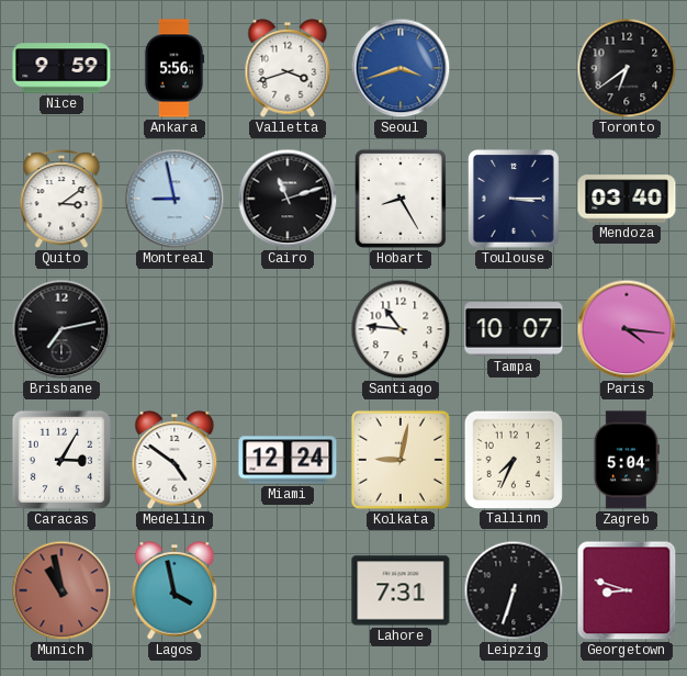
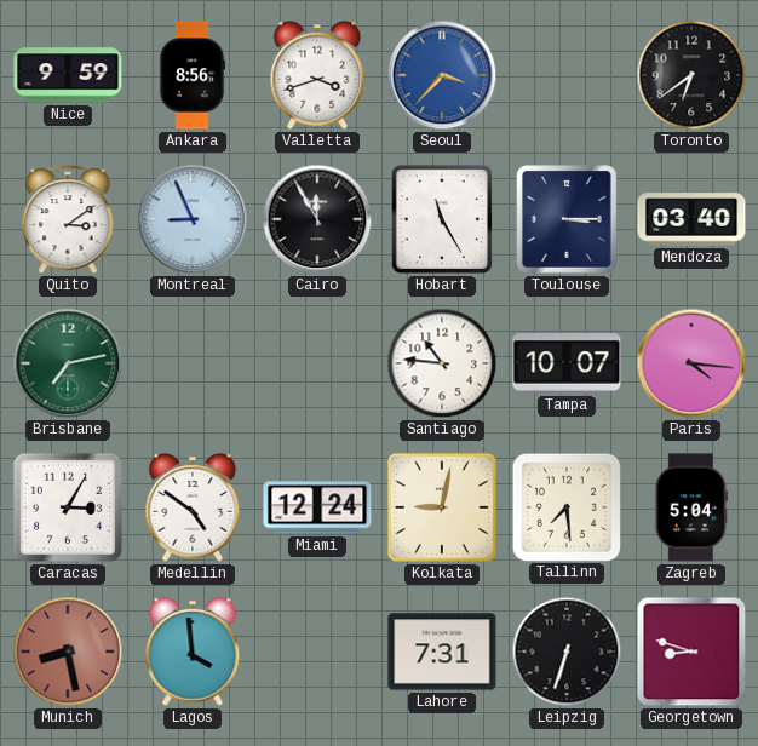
Ankara: 5:56 -> 8:56 (193, 75)
Seoul: 3:42 -> 3:37 (442, 75)
Montreal: 8:58 -> 8:56 (193, 219)
Cairo: 11:12 -> 11:55 (317, 219)
Hobart: 8:25 -> 11:25 (442, 219)
Brisbane dial: black -> green (68, 363)
Tallinn: 7:34 -> 7:29 (565, 506)
Munich: 10:58 -> 8:28 (68, 652)
Lagos: 3:58 -> 3:59 (193, 653)
